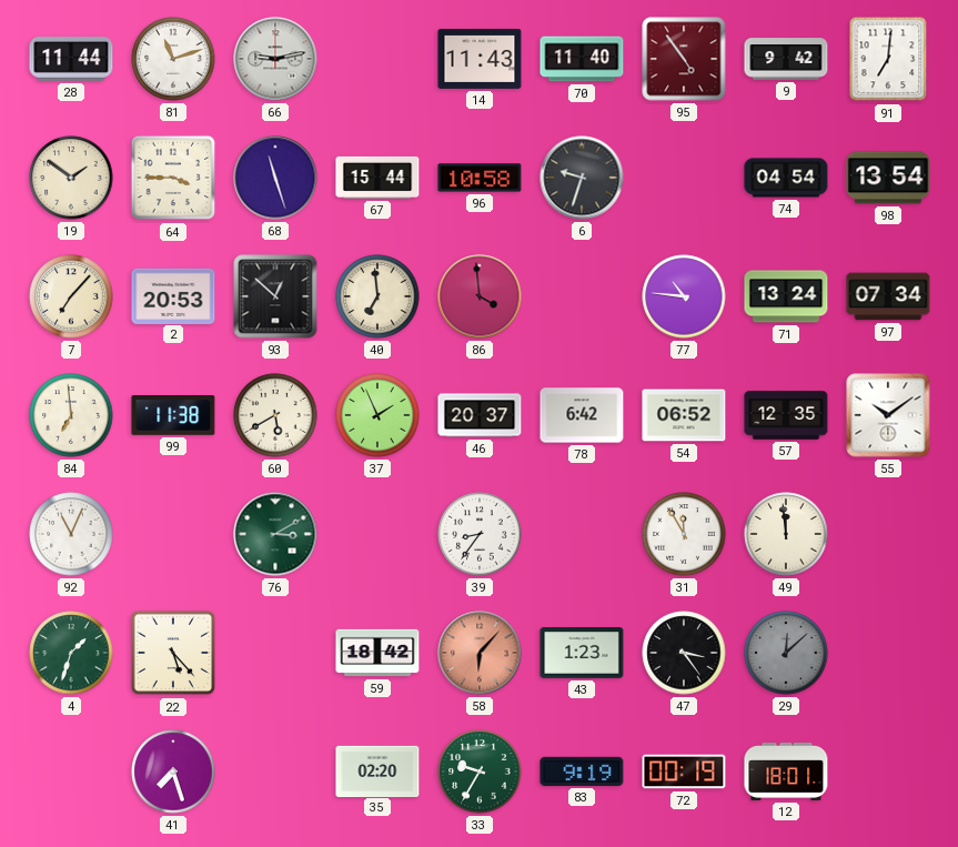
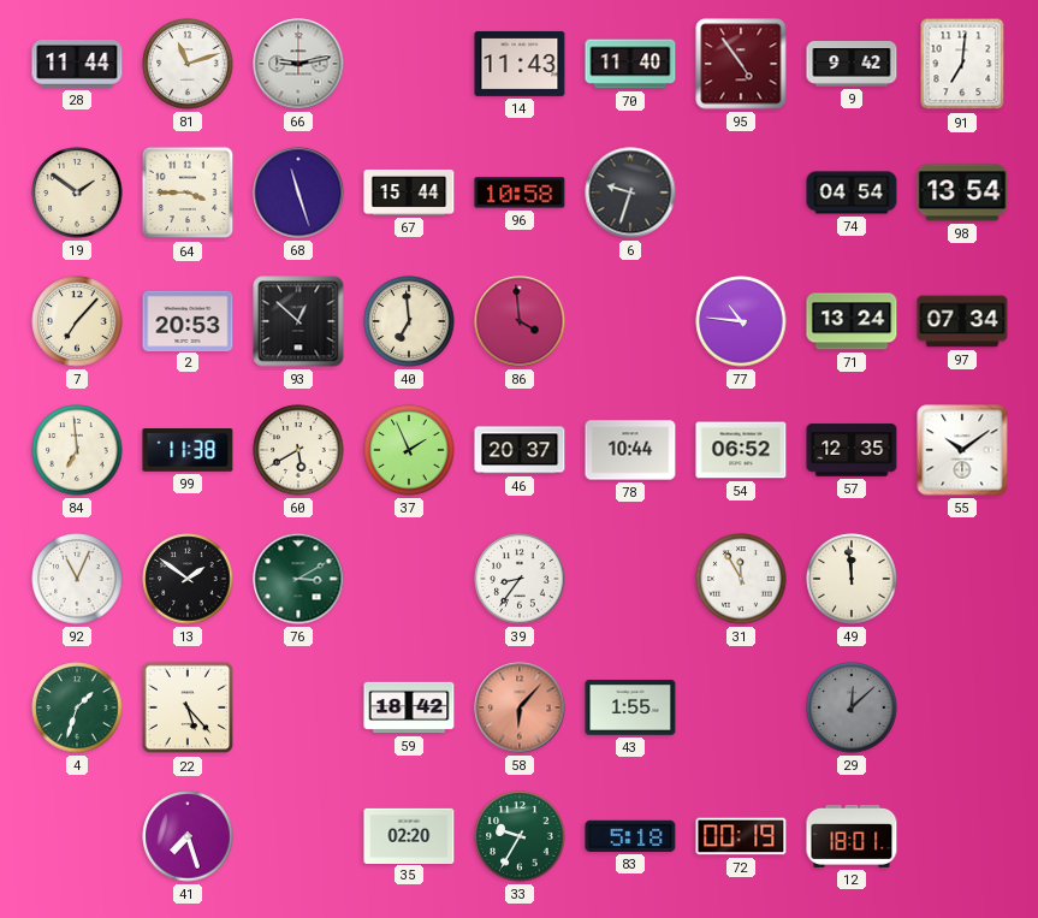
78: 6:42 -> 10:44 (630, 450)
13: none -> 1:51 (188, 579)
43: 1:23 -> 1:55 (630, 709)
47: 3:24 -> none (684, 653)
83: 9:19 -> 5:18 (630, 836)
